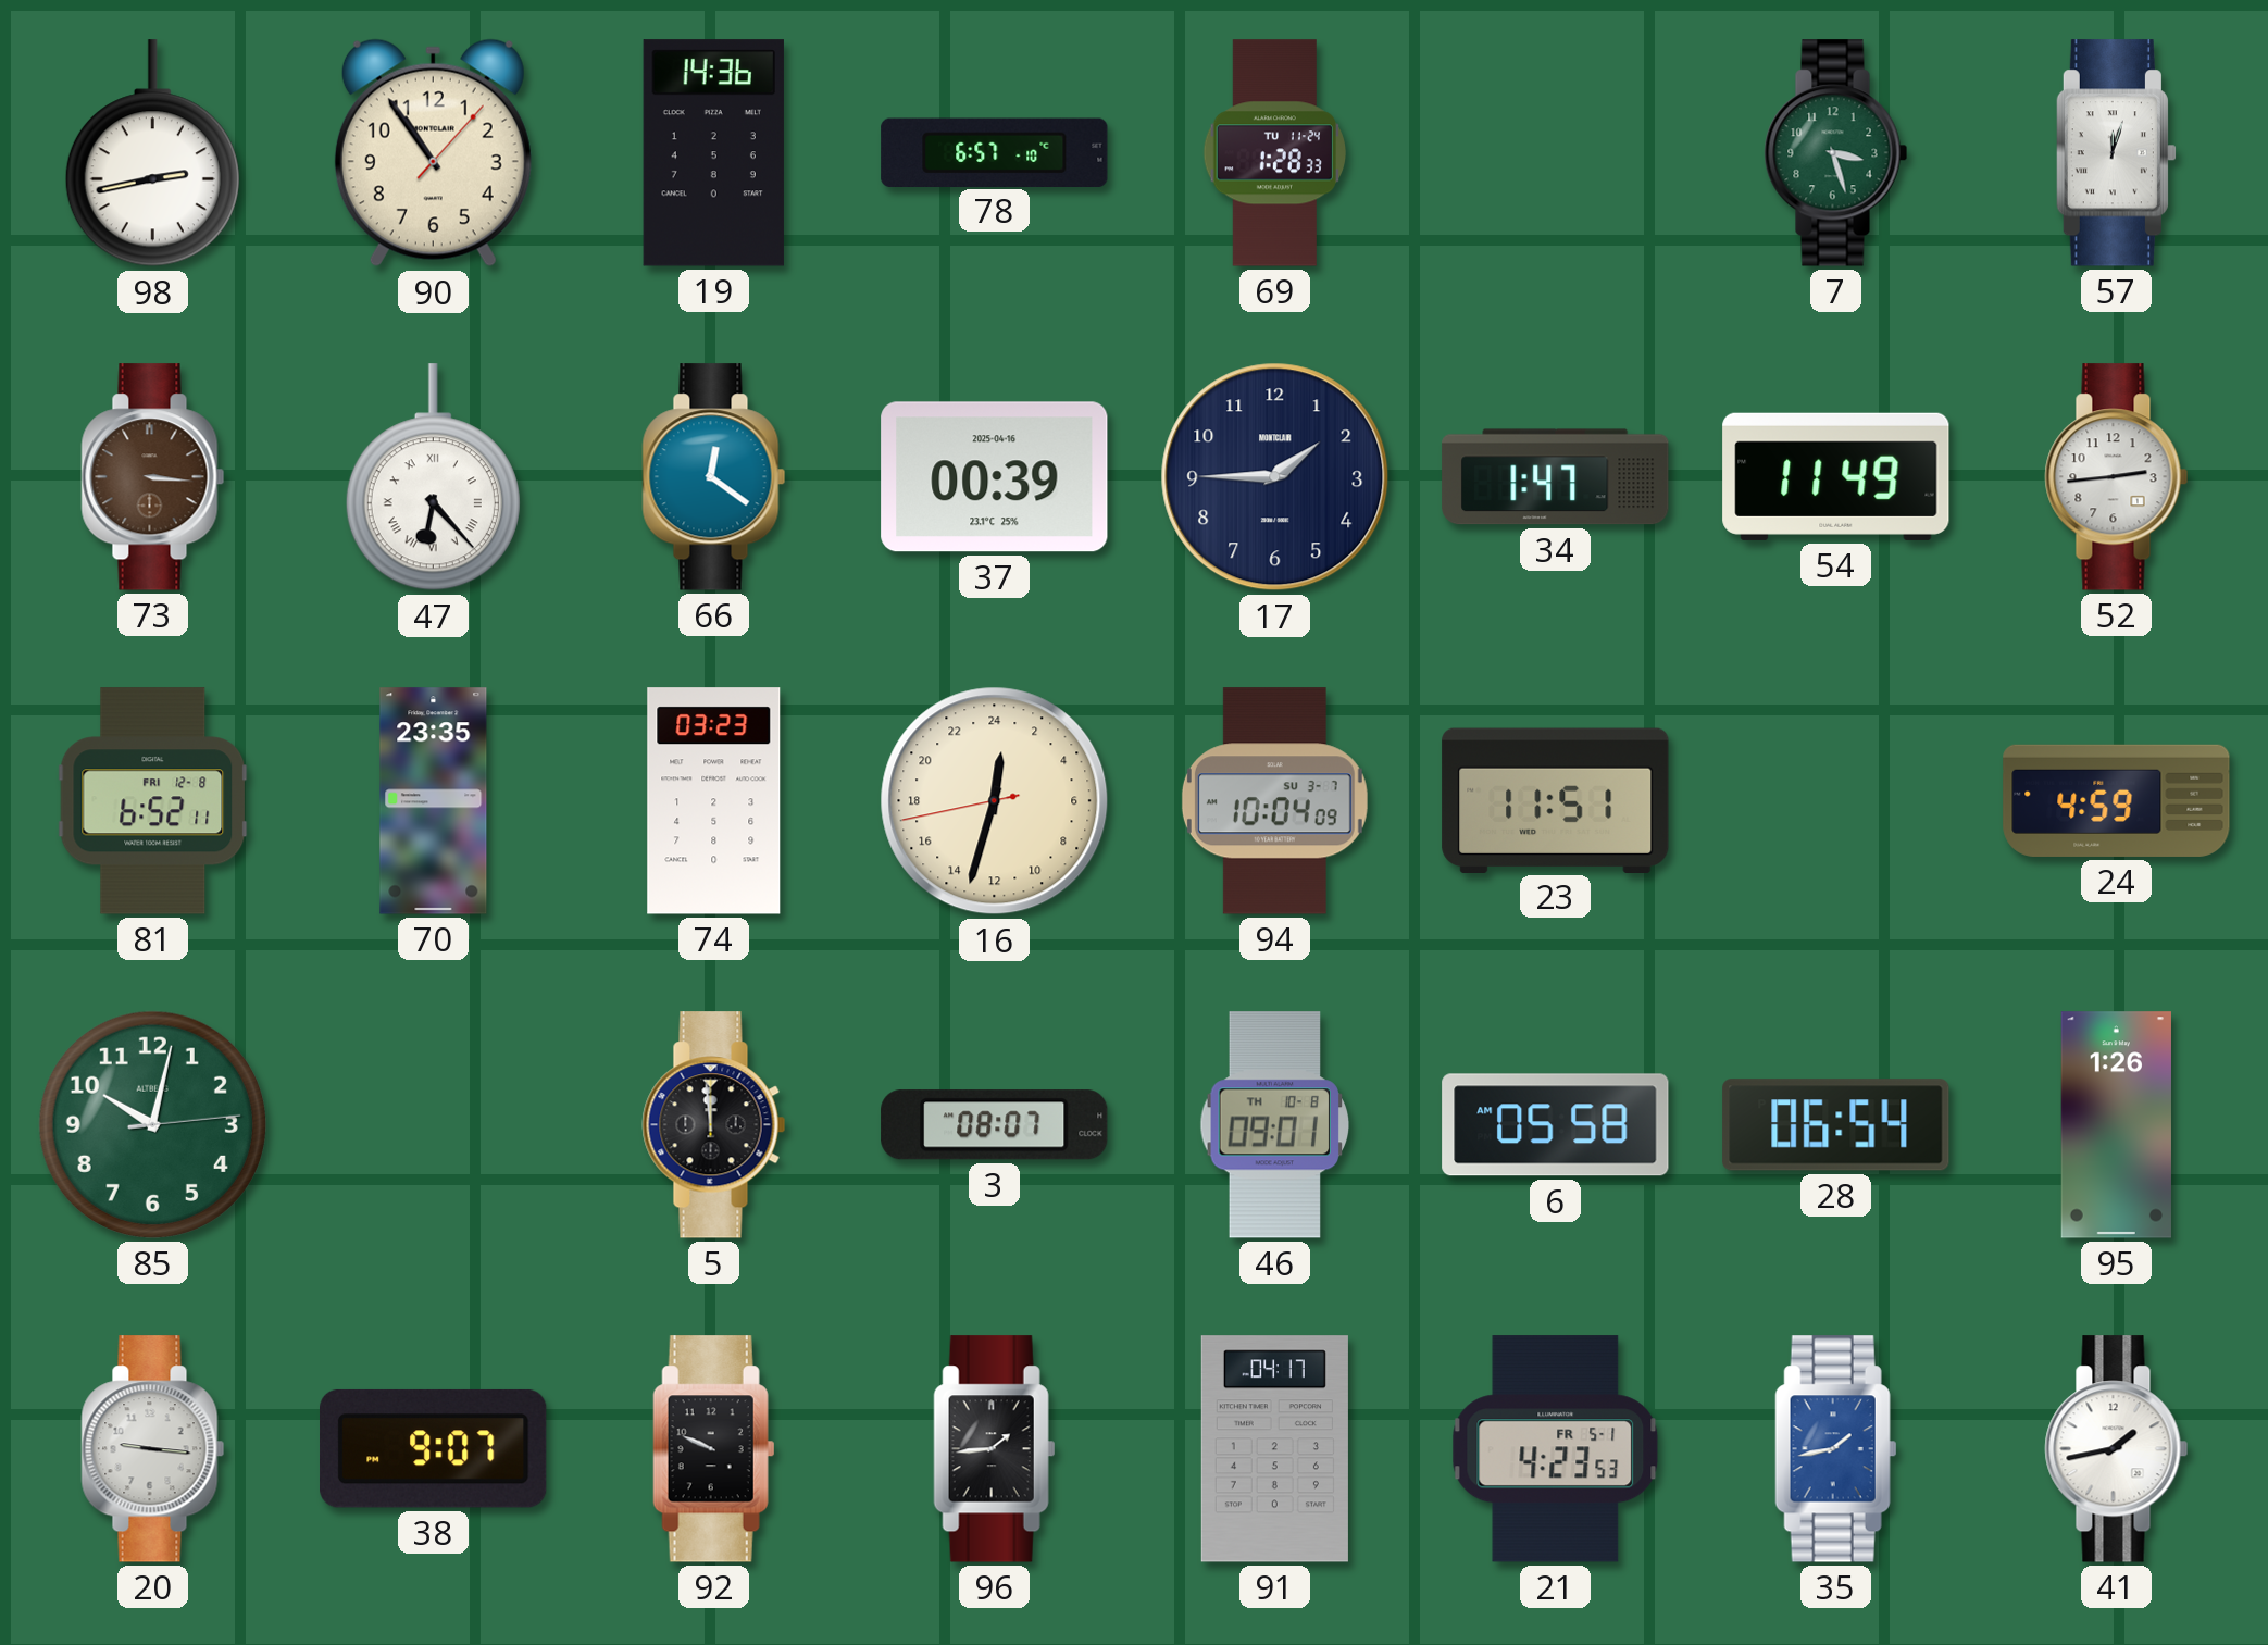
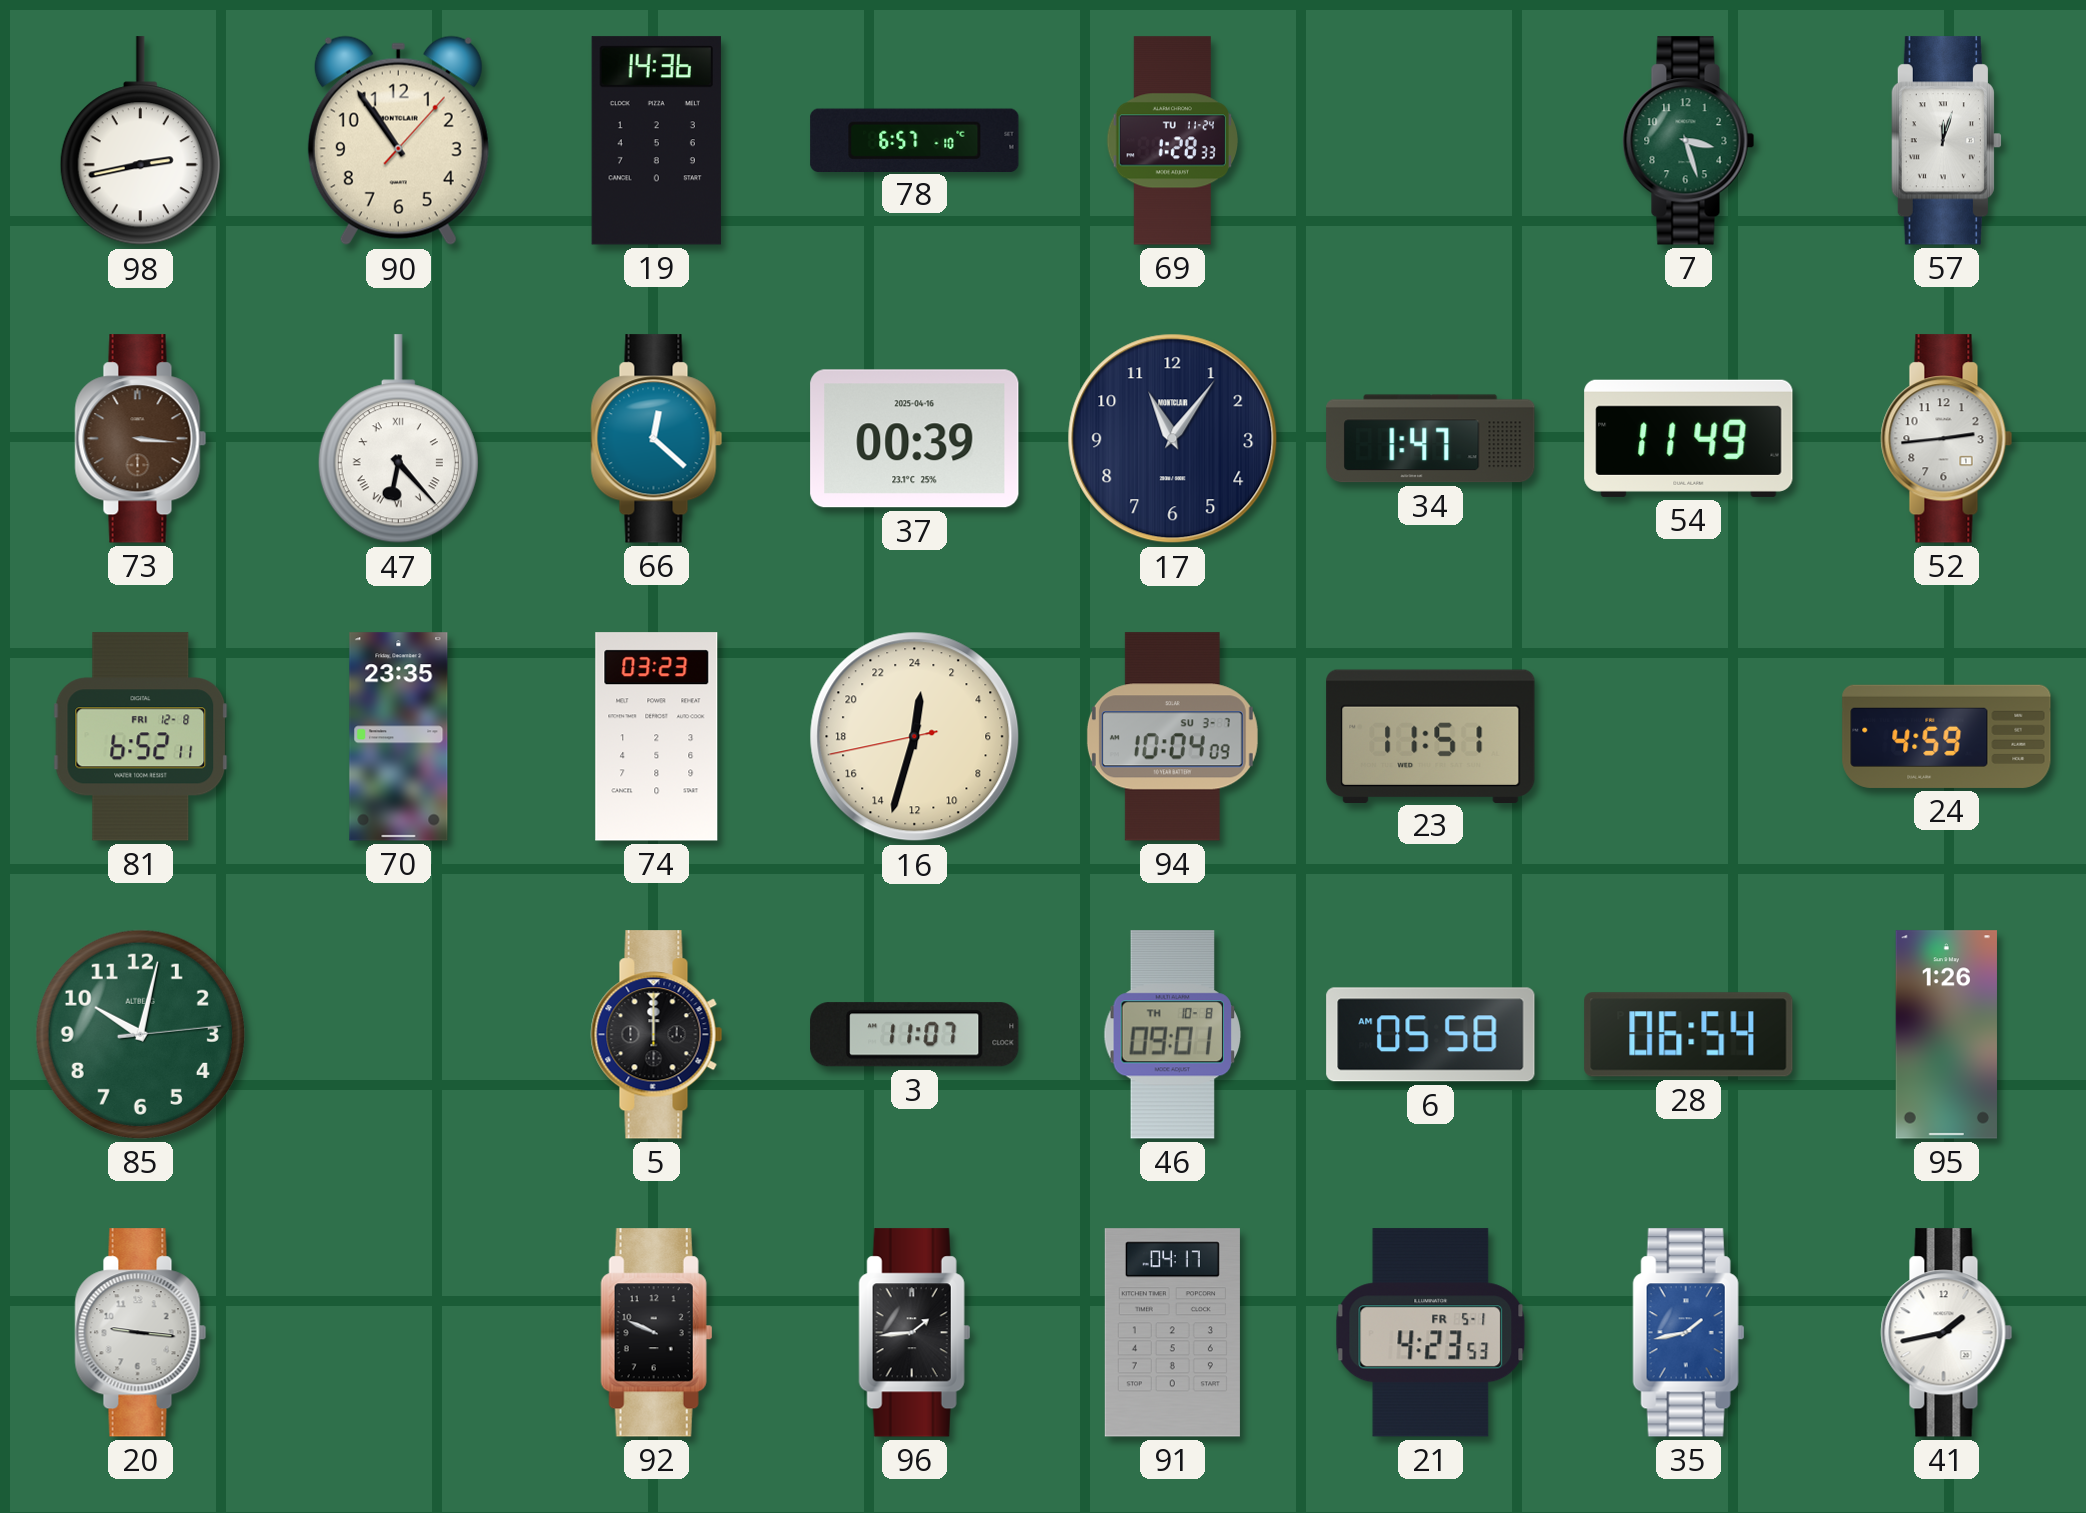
66: 12:21 -> 12:22 (657, 439)
17: 1:45 -> 11:06 (1173, 439)
5: 11:59 -> 12:00 (657, 1035)
3: 08:07 -> 11:07 (915, 1035)
38: 9:07 -> none (434, 1448)
